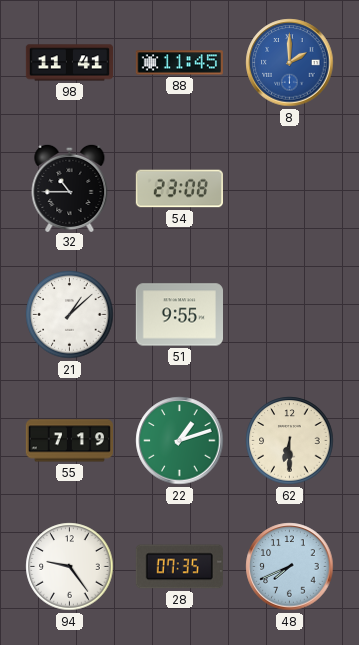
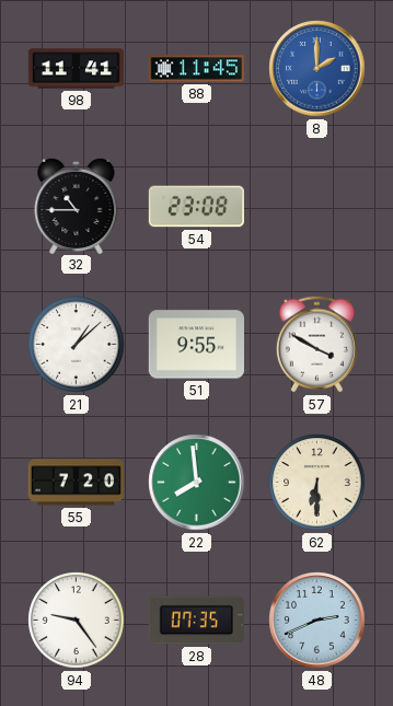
57: none -> 3:50 (316, 345)
55: 7:19 -> 7:20 (76, 483)
22: 1:12 -> 7:59 (197, 483)
48: 7:41 -> 2:41 (317, 621)
